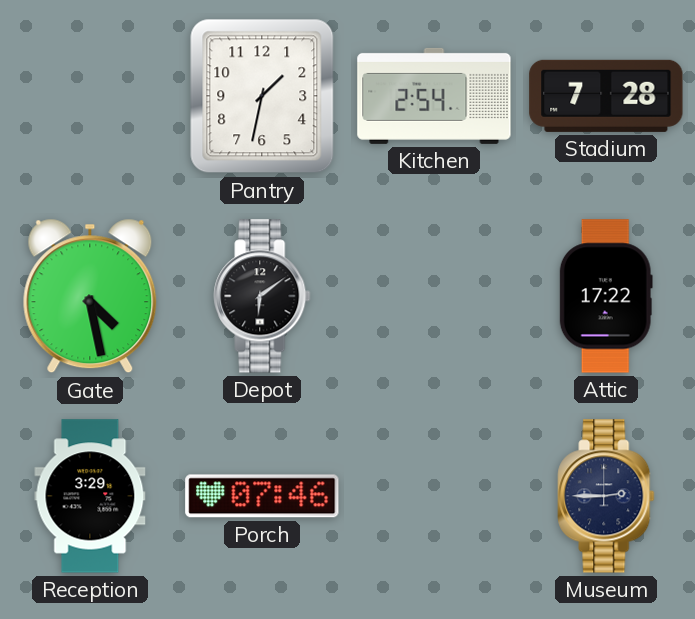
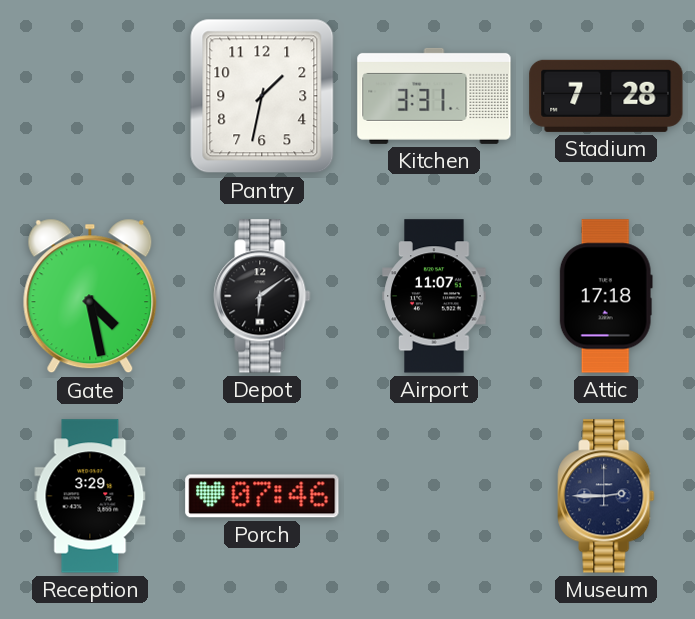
Kitchen: 2:54 -> 3:31 (434, 96)
Airport: none -> 11:07 (434, 296)
Attic: 17:22 -> 17:18 (606, 296)
